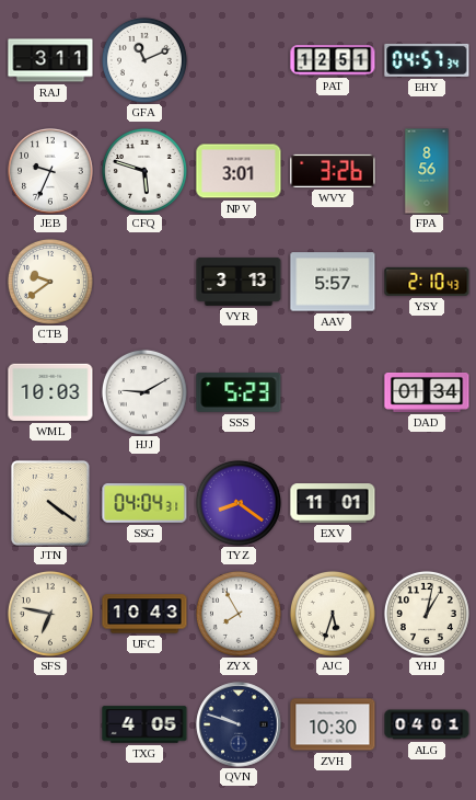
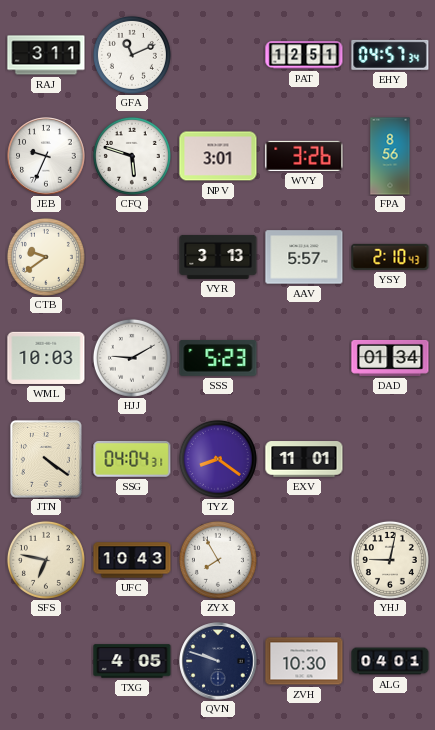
AJC: 5:33 -> none (333, 614)
YHJ: 1:02 -> 9:02 (390, 560)
